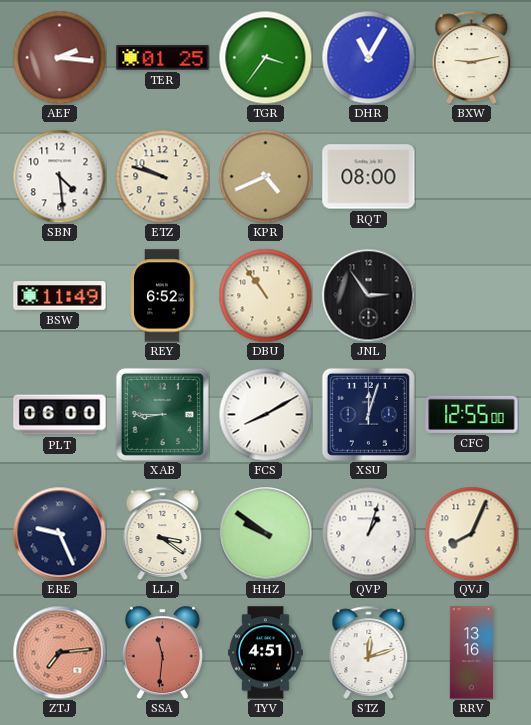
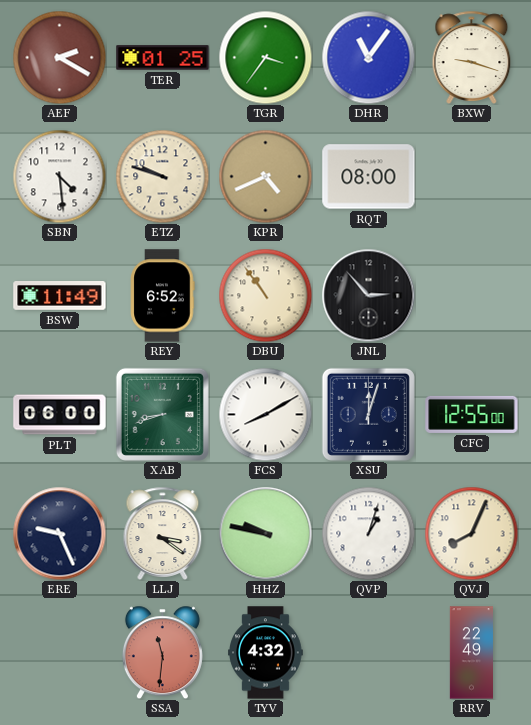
AEF: 2:16 -> 2:20 (59, 57)
DHR: 11:05 -> 11:06 (368, 57)
BXW: 9:13 -> 9:18 (472, 57)
JNL: 2:54 -> 2:53 (368, 295)
XAB: 8:45 -> 8:42 (162, 414)
HHZ: 9:51 -> 9:47 (265, 533)
ZTJ: 7:14 -> none (59, 652)
TYV: 4:51 -> 4:32 (266, 653)
STZ: 12:12 -> none (369, 652)
RRV: 13:16 -> 22:49 (471, 653)
